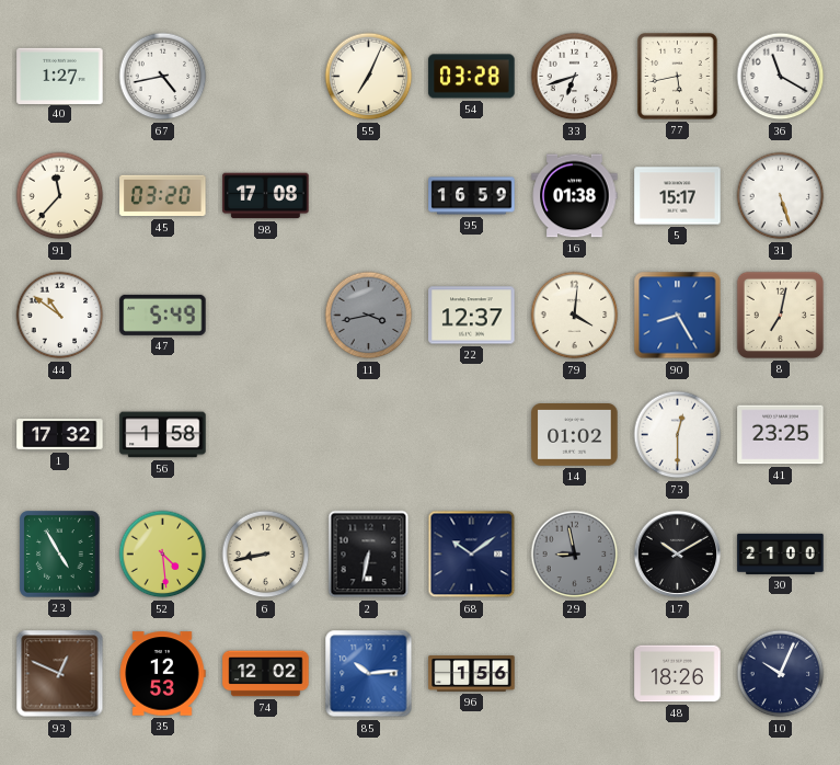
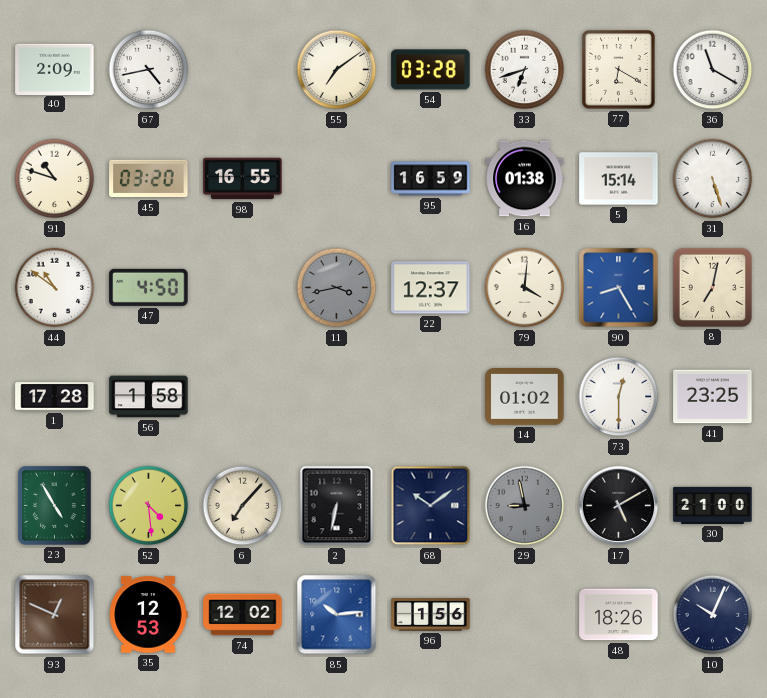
40: 1:27 -> 2:09 (55, 69)
55: 7:04 -> 7:09 (337, 70)
77: 5:43 -> 6:20 (619, 70)
91: 11:37 -> 10:48 (55, 179)
98: 17:08 -> 16:55 (243, 179)
5: 15:17 -> 15:14 (619, 179)
47: 5:49 -> 4:50 (149, 287)
1: 17:32 -> 17:28 (55, 397)
6: 8:43 -> 7:07 (243, 506)
17: 10:10 -> 5:10 (619, 506)
